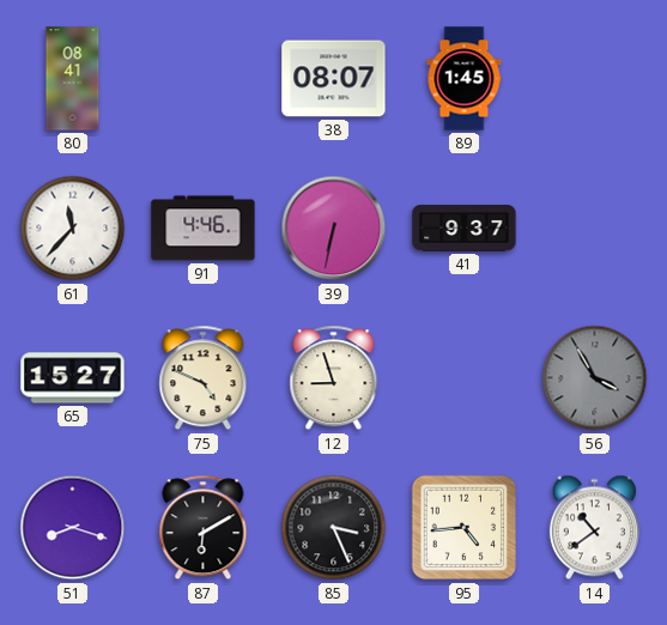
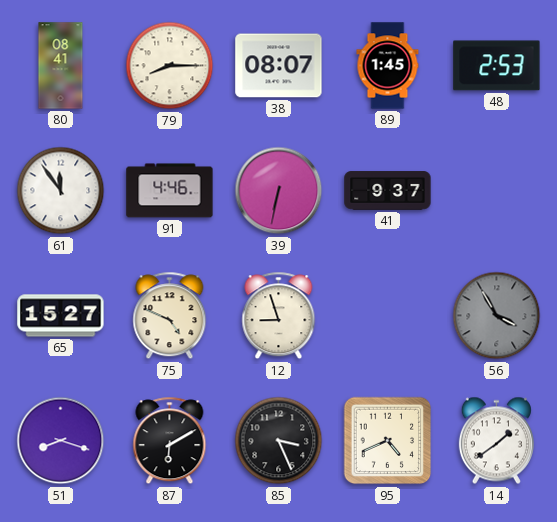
79: none -> 8:15 (170, 66)
48: none -> 2:53 (497, 66)
61: 11:37 -> 11:54 (61, 191)
95: 4:44 -> 4:41 (388, 441)
14: 10:39 -> 1:39 (496, 441)
